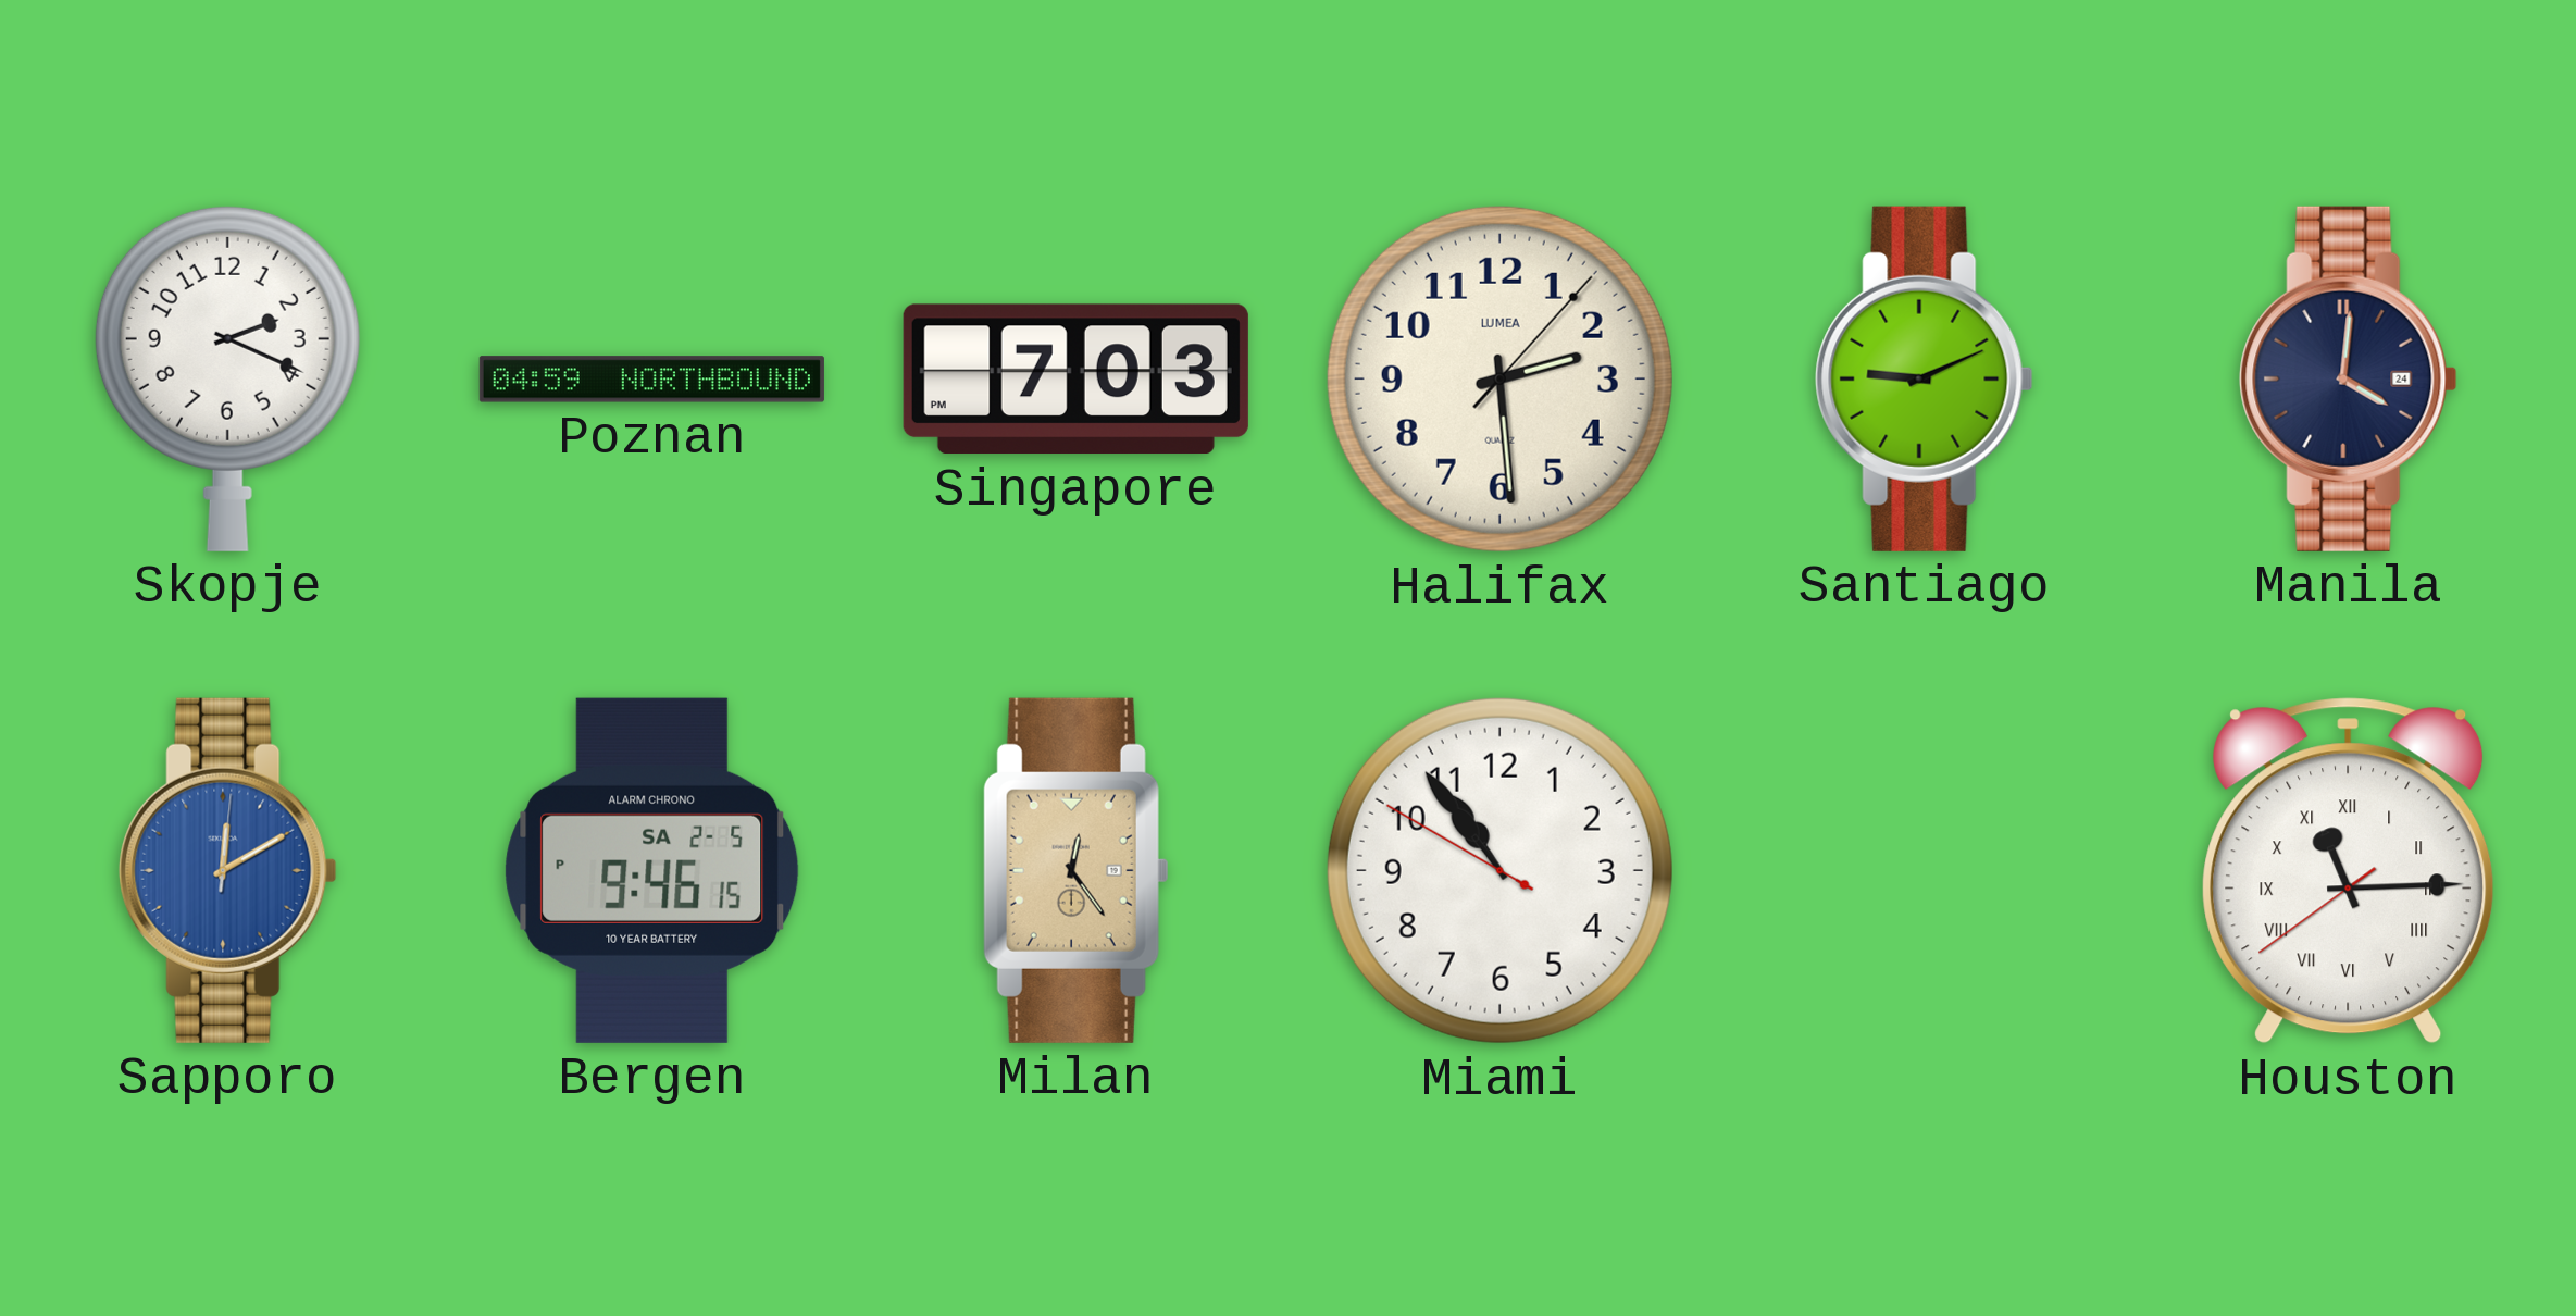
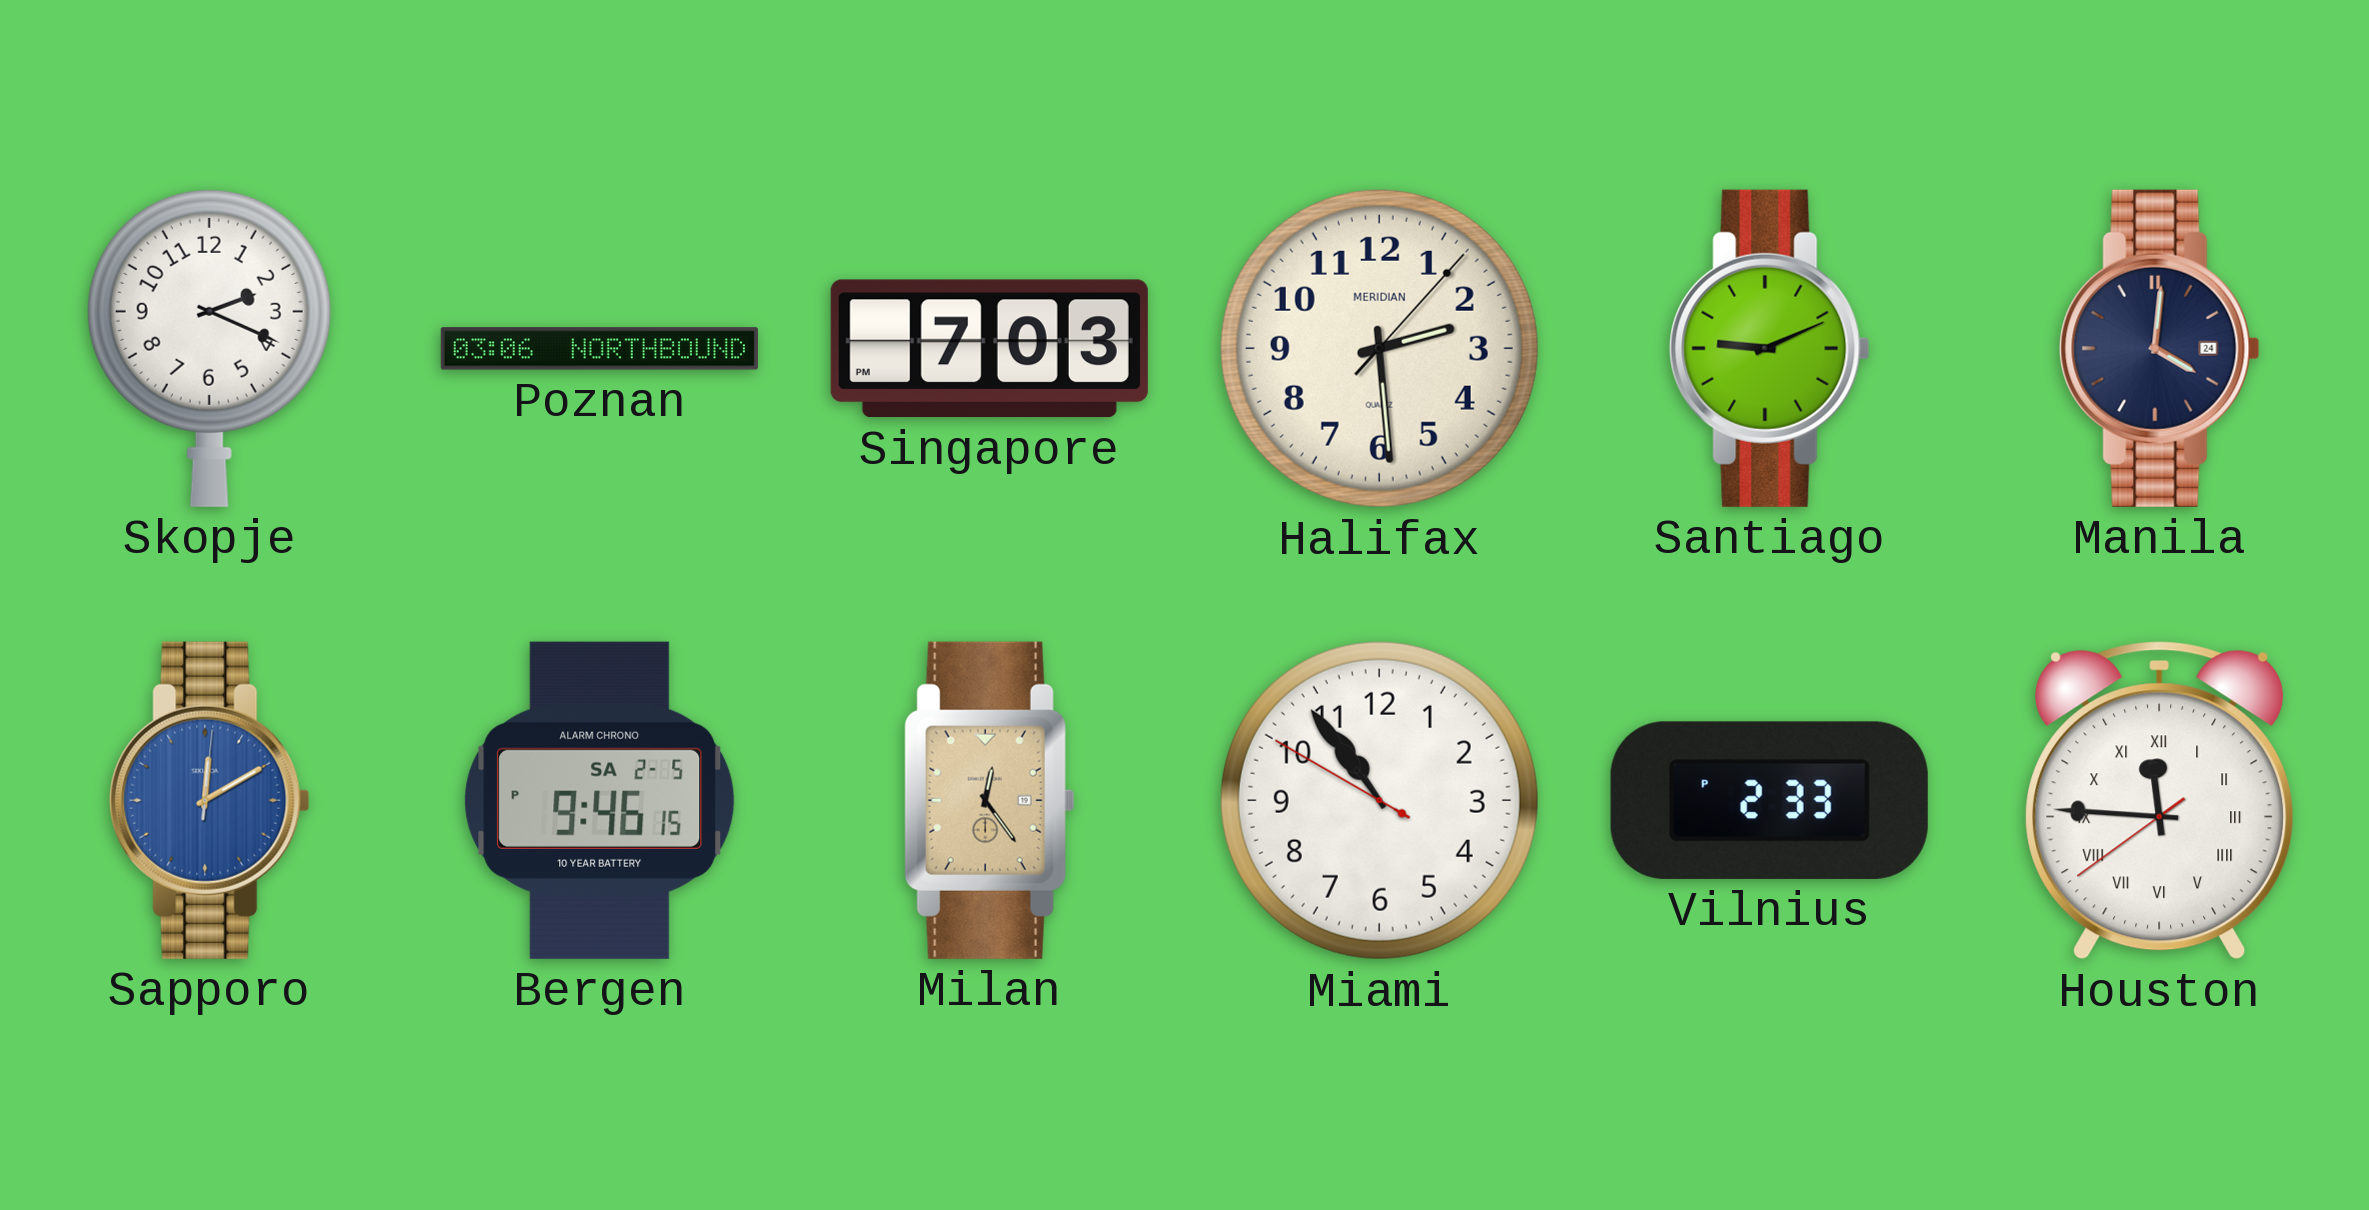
Poznan: 04:59 -> 03:06 (599, 349)
Halifax brand: LUMEA -> MERIDIAN (1379, 348)
Vilnius: none -> 2:33 (1769, 800)
Houston: 11:14 -> 11:45 (2160, 801)
